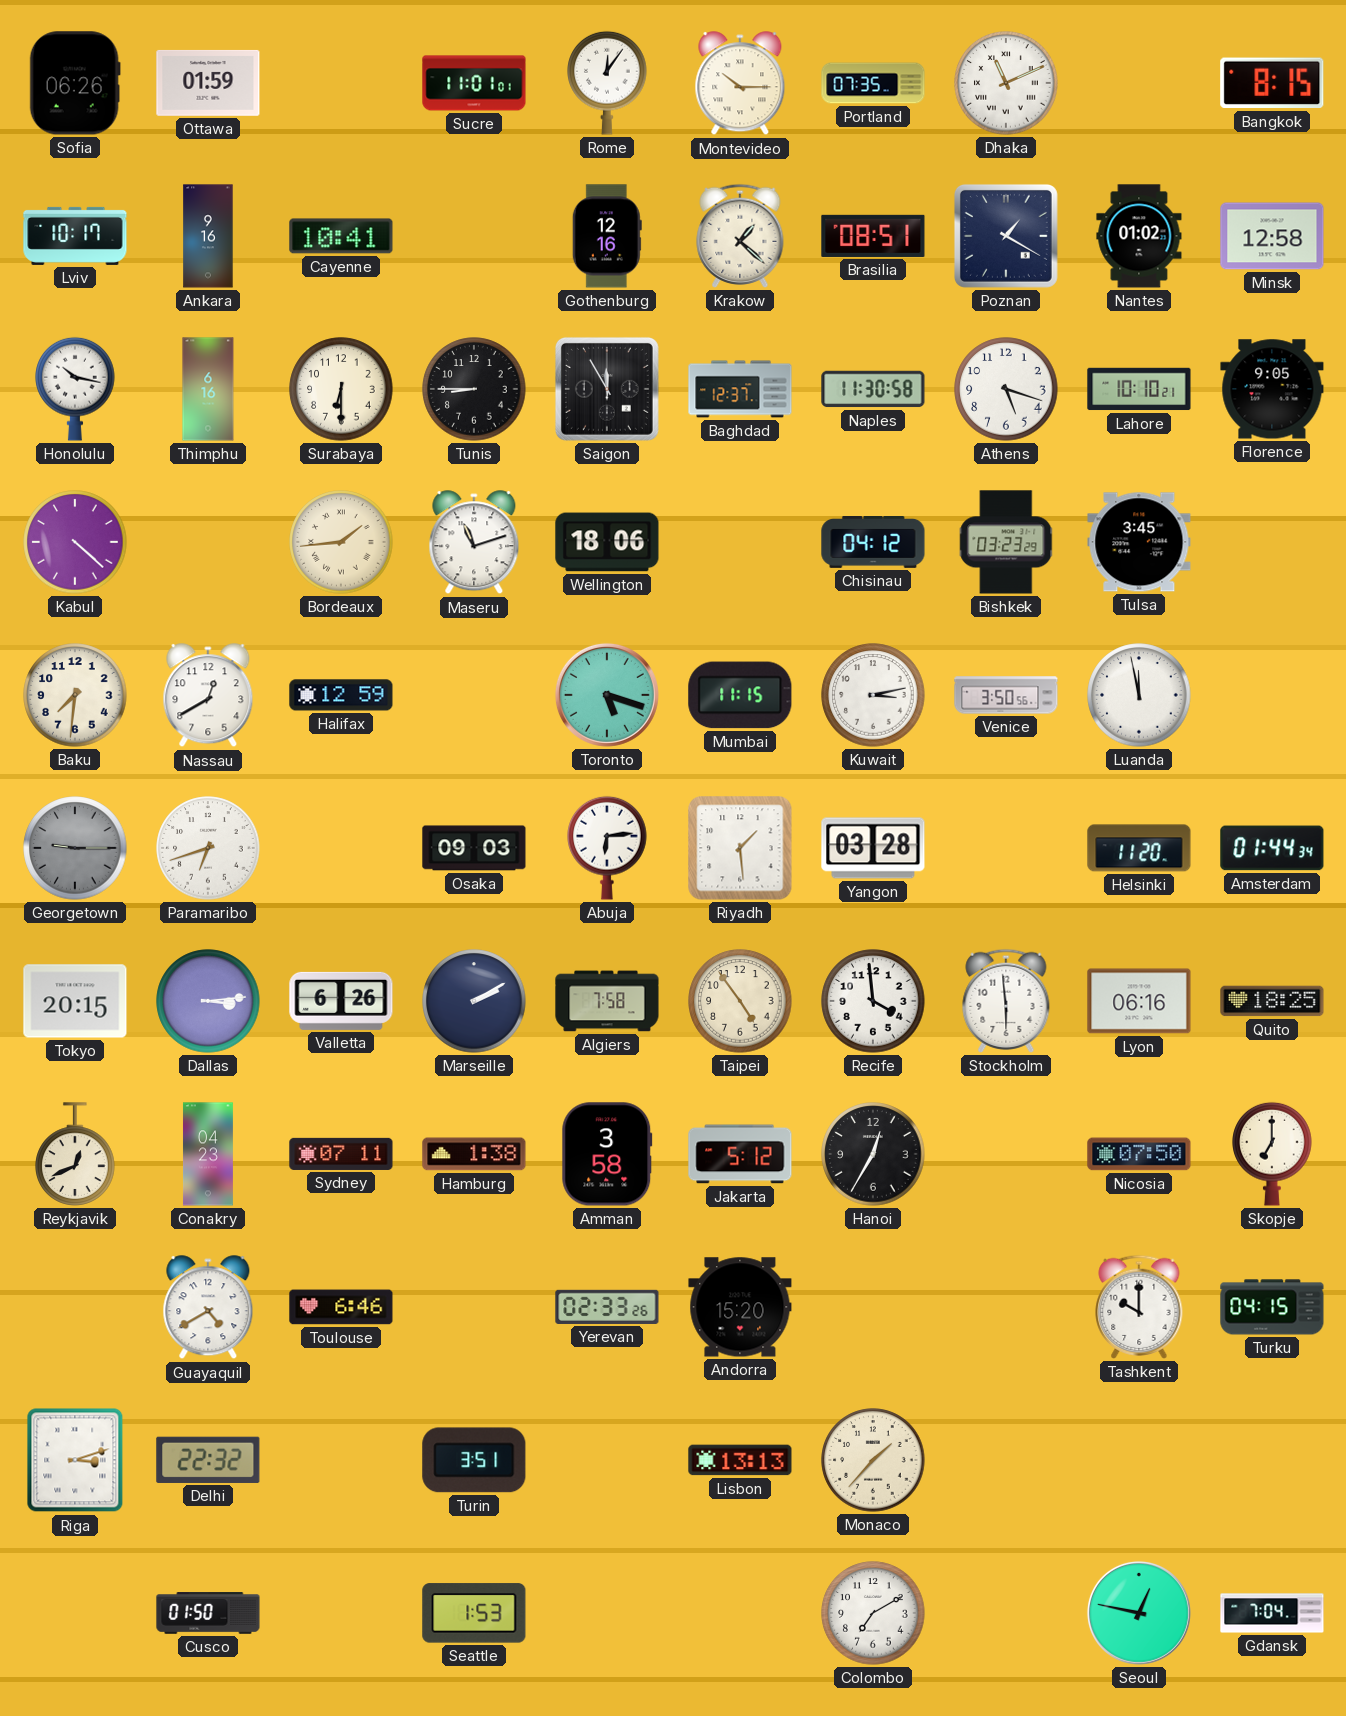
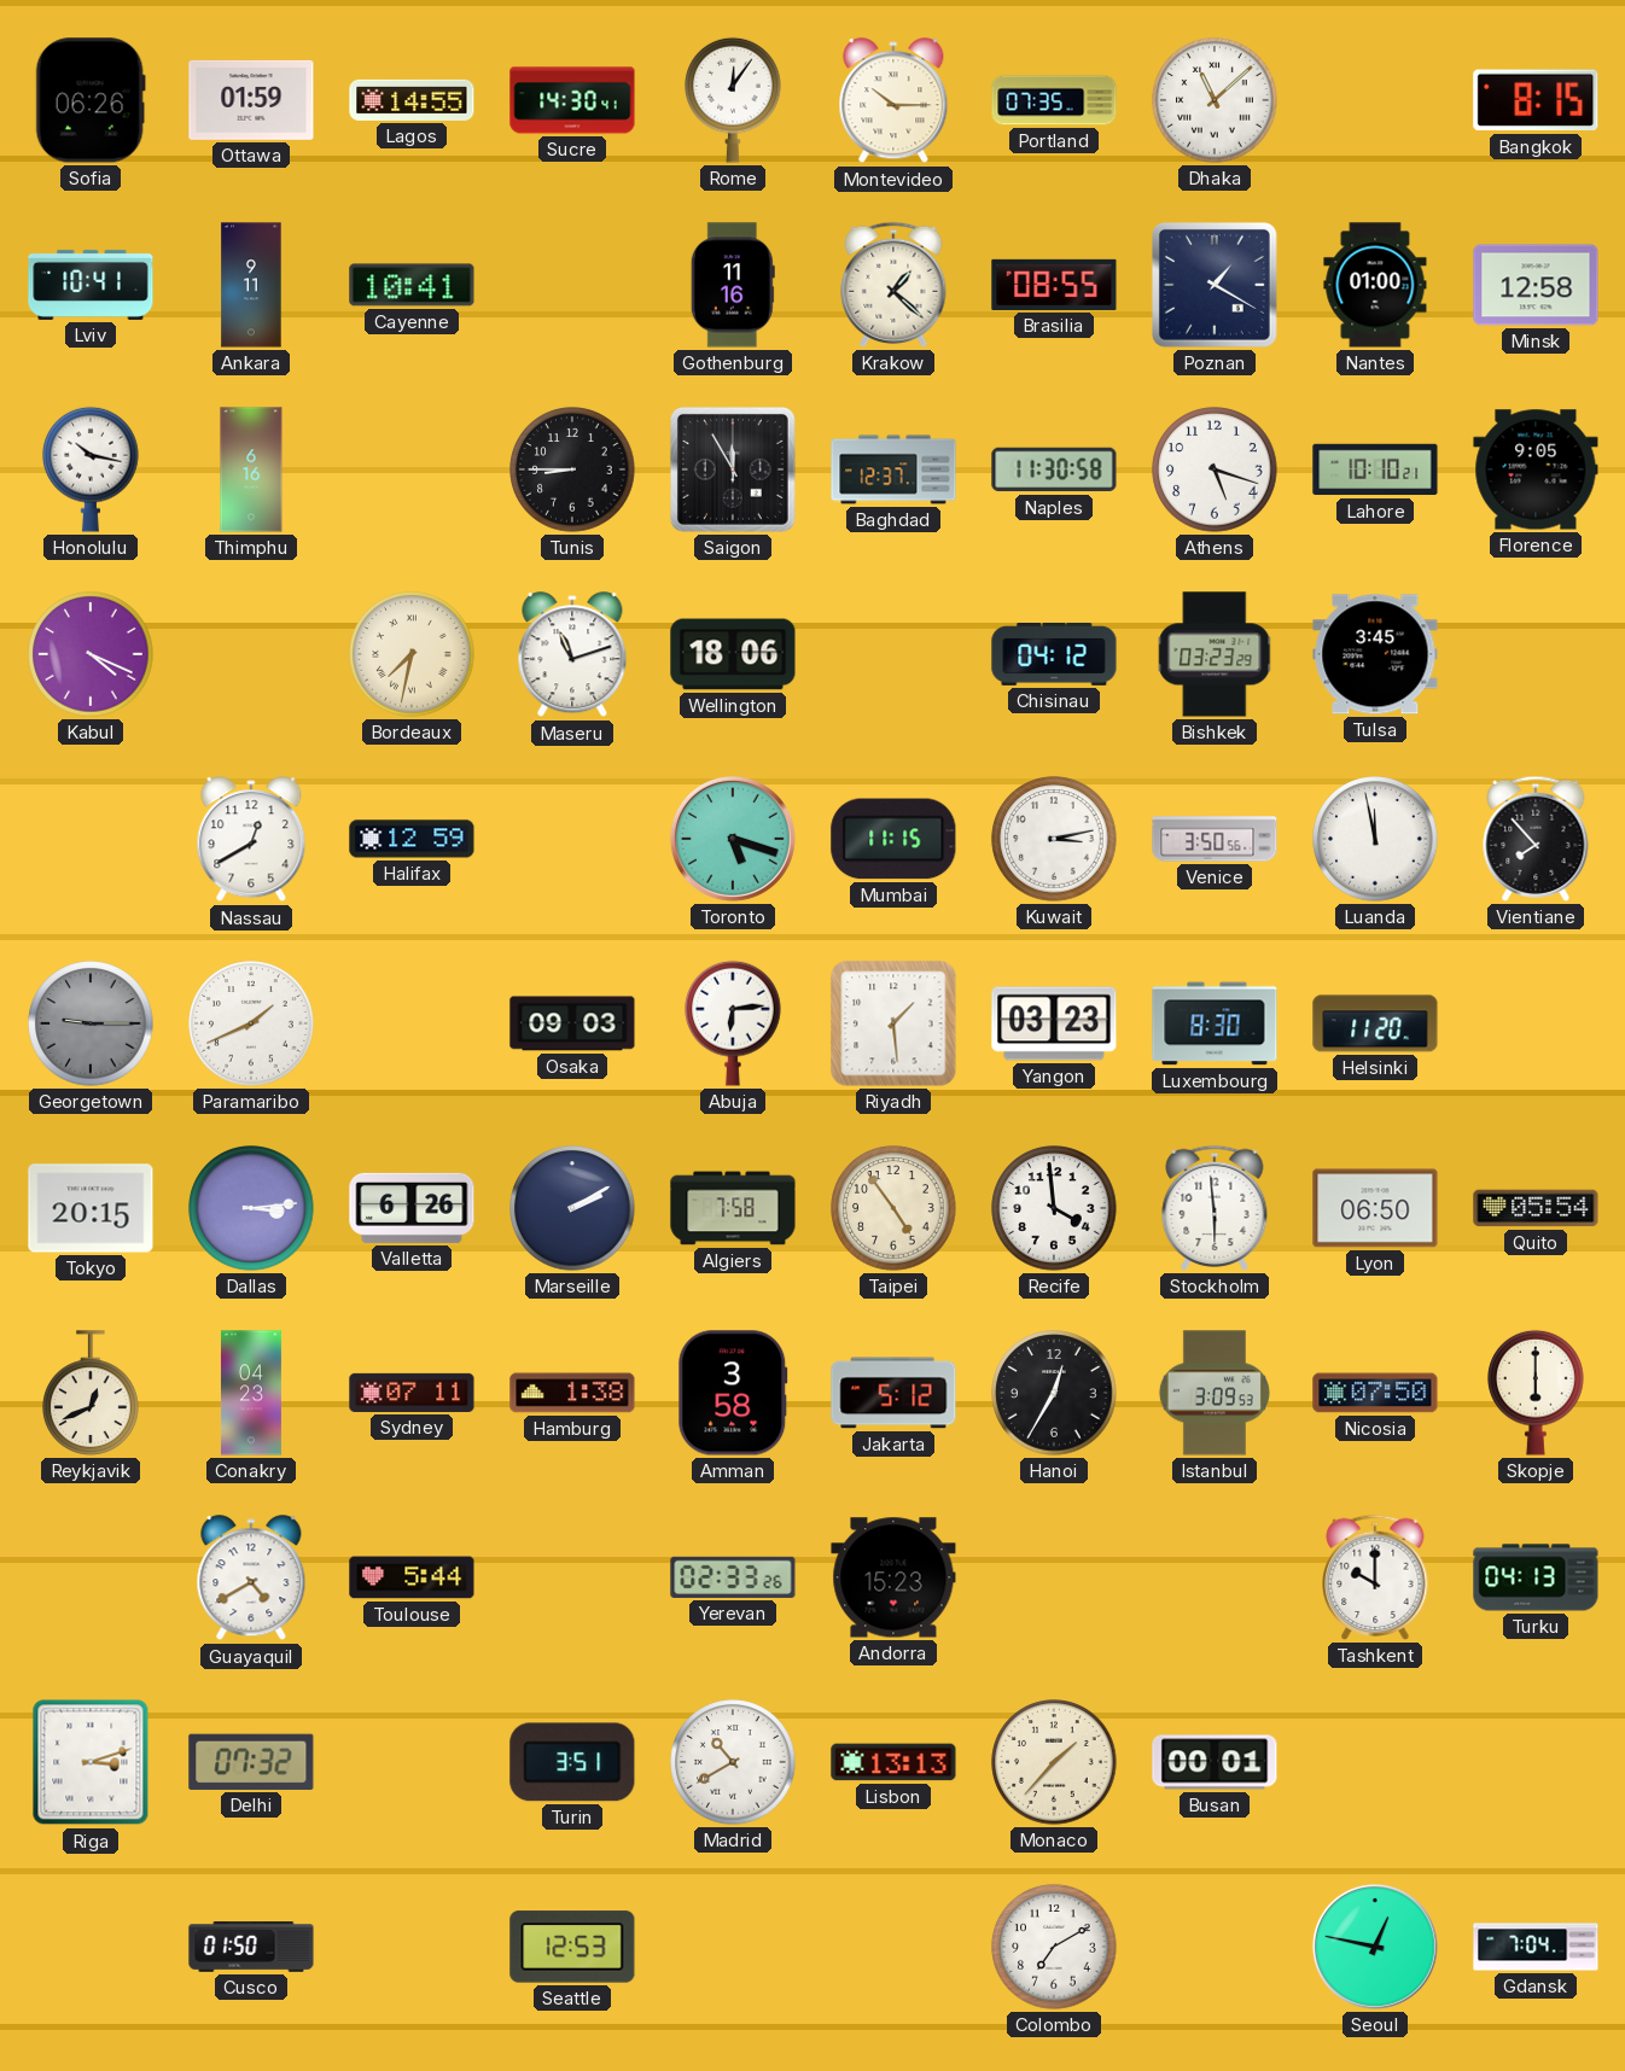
Lagos: none -> 14:55 (412, 100)
Sucre: 11:01 -> 14:30 (572, 100)
Dhaka: 11:11 -> 11:08 (1215, 100)
Lviv: 10:17 -> 10:41 (91, 285)
Ankara: 9:16 -> 9:11 (251, 285)
Gothenburg: 12:16 -> 11:16 (733, 285)
Brasilia: 08:51 -> 08:55 (1054, 285)
Nantes: 01:02 -> 01:00 (1375, 285)
Surabaya: 6:30 -> none (341, 389)
Kabul: 4:22 -> 4:19 (91, 654)
Bordeaux: 1:44 -> 7:32 (412, 654)
Baku: 7:31 -> none (75, 695)
Vientiane: none -> 7:53 (1536, 839)
Paramaribo: 6:42 -> 1:41 (251, 1023)
Yangon: 03:28 -> 03:23 (1054, 1023)
Luxembourg: none -> 8:30 (1215, 1023)
Amsterdam: 01:44 -> none (1272, 848)
Lyon: 06:16 -> 06:50 (1375, 1208)
Quito: 18:25 -> 05:54 (1536, 1208)
Istanbul: none -> 3:09 (1215, 1393)
Skopje: 7:00 -> 6:00 (1536, 1393)
Toulouse: 6:46 -> 5:44 (412, 1577)
Andorra: 15:20 -> 15:23 (893, 1577)
Turku: 04:15 -> 04:13 (1536, 1577)
Delhi: 22:32 -> 07:32 (251, 1762)
Madrid: none -> 10:40 (733, 1762)
Busan: none -> 00:01 (1215, 1762)
Seattle: 1:53 -> 12:53 (572, 1947)
